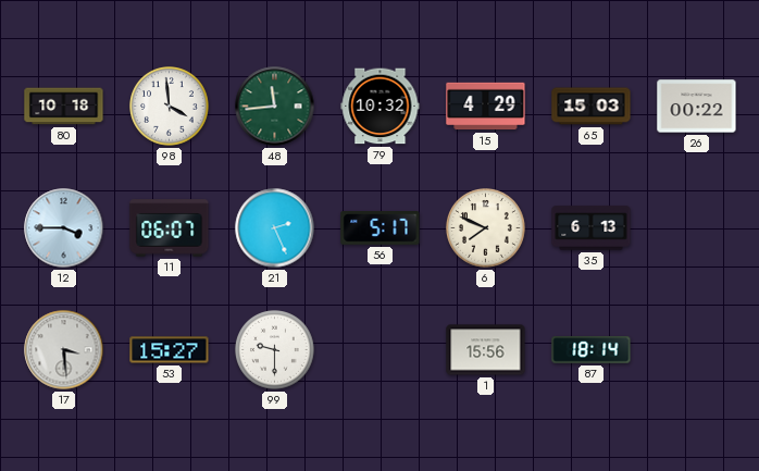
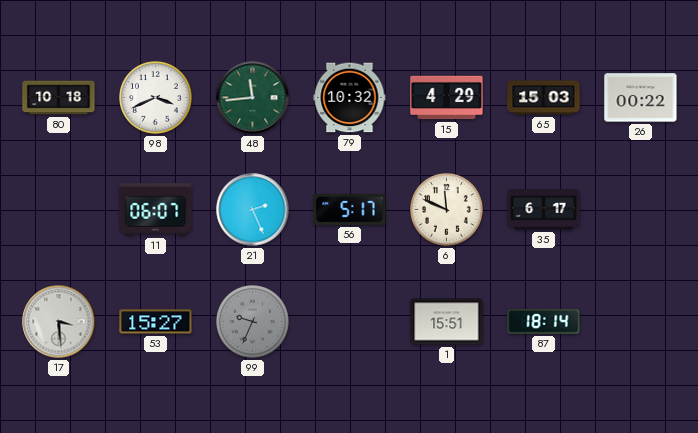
98: 3:59 -> 3:41 (156, 98)
12: 3:45 -> none (64, 228)
6: 7:49 -> 11:49 (447, 210)
35: 6:13 -> 6:17 (544, 210)
99: 9:30 -> 9:34 (253, 322)
99 dial: white -> grey (253, 322)
1: 15:56 -> 15:51 (447, 322)
